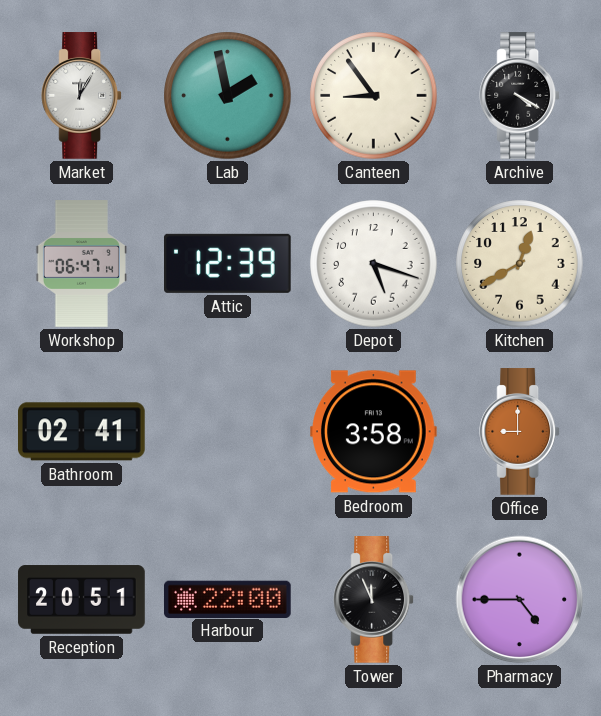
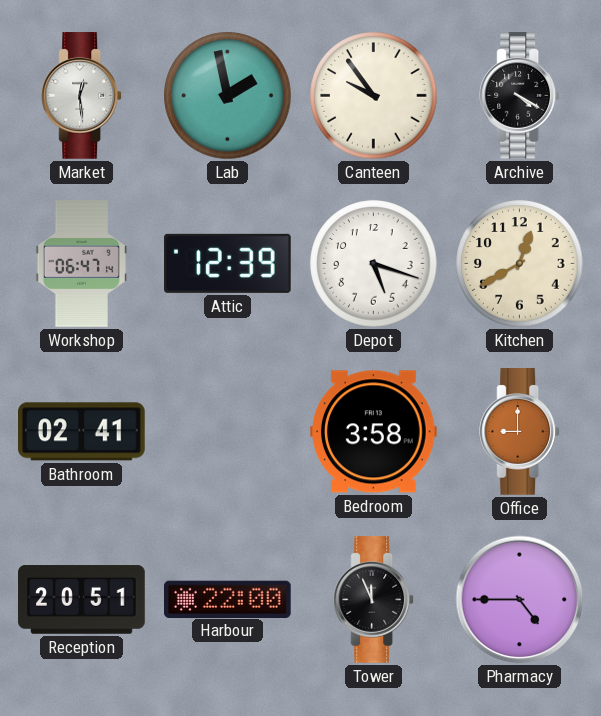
Market: 12:05 -> 12:29 (82, 96)
Canteen: 8:54 -> 9:54 (374, 96)
